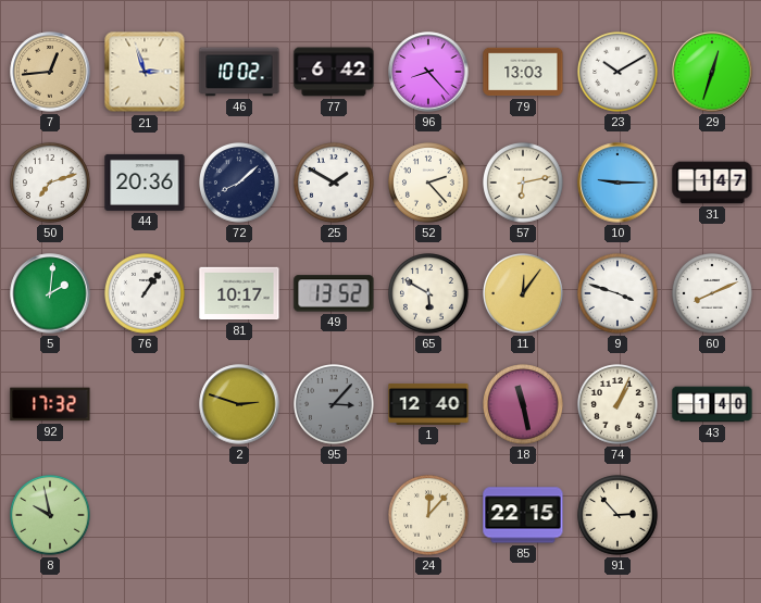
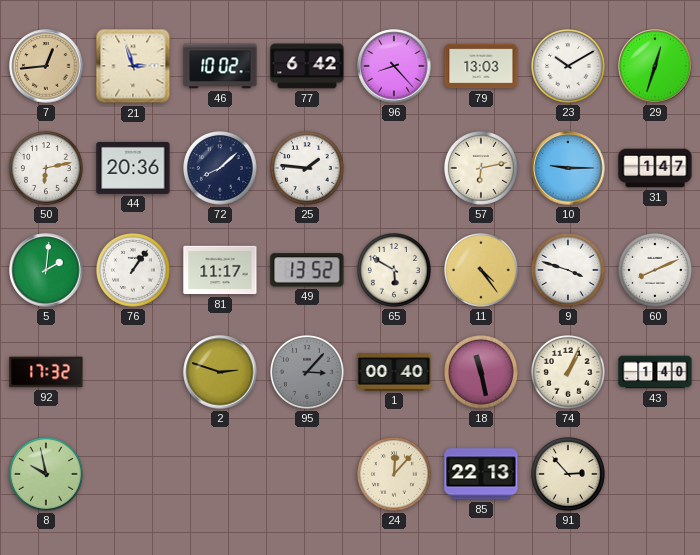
50: 7:12 -> 6:13 (47, 169)
25: 1:50 -> 1:46 (308, 169)
52: 2:23 -> none (429, 184)
81: 10:17 -> 11:17 (220, 270)
11: 12:06 -> 4:24 (482, 271)
1: 12:40 -> 00:40 (394, 372)
85: 22:15 -> 22:13 (481, 474)
